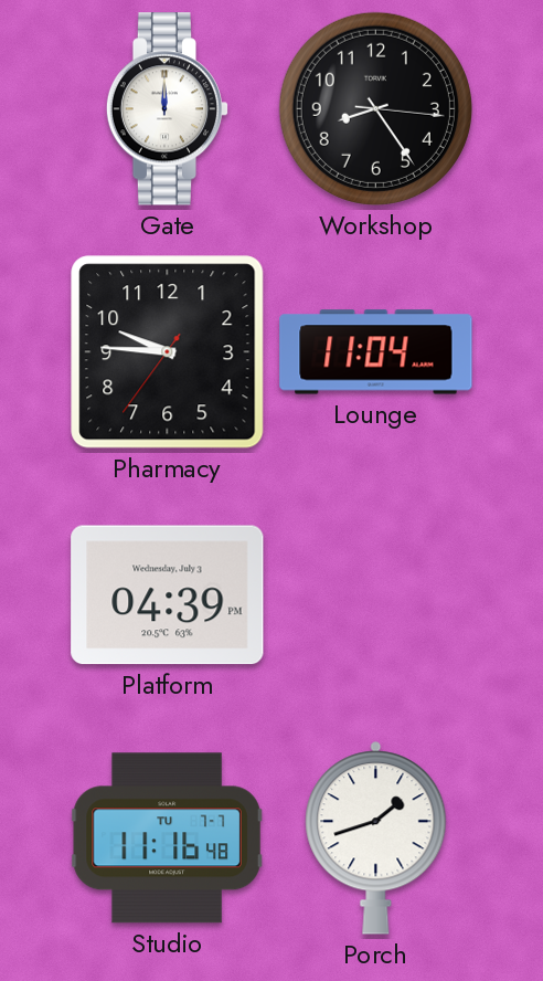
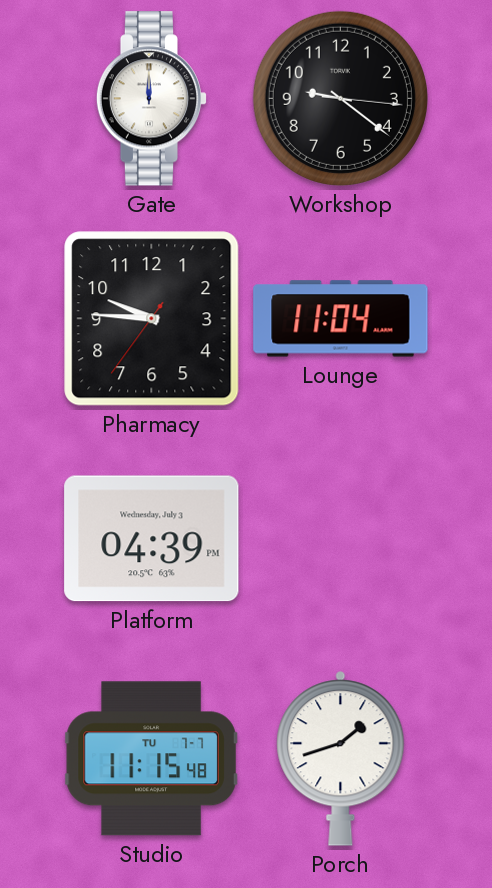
Workshop: 8:24 -> 9:21 (340, 98)
Studio: 11:16 -> 11:15 (151, 759)
